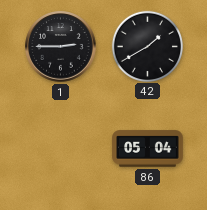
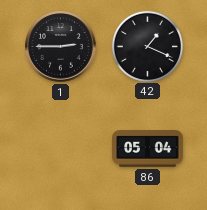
42: 1:40 -> 1:19 (147, 46)
